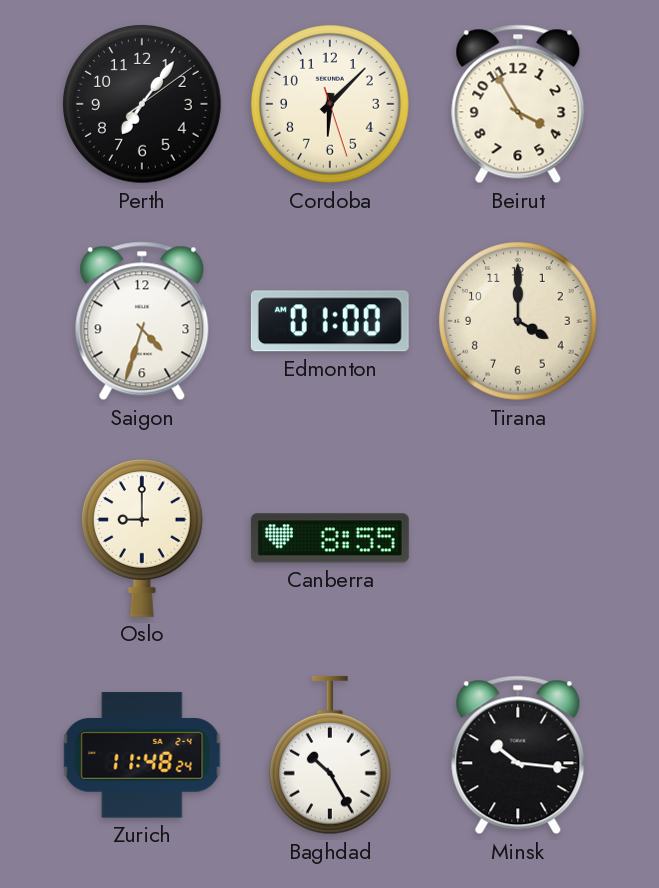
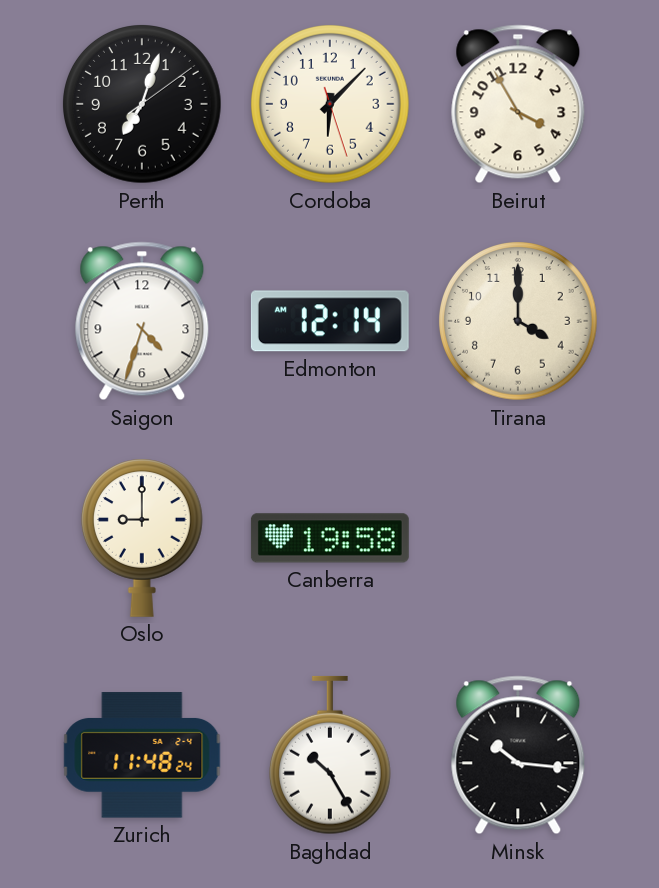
Perth: 7:06 -> 7:03 (143, 105)
Edmonton: 01:00 -> 12:14 (330, 321)
Canberra: 8:55 -> 19:58 (330, 538)
